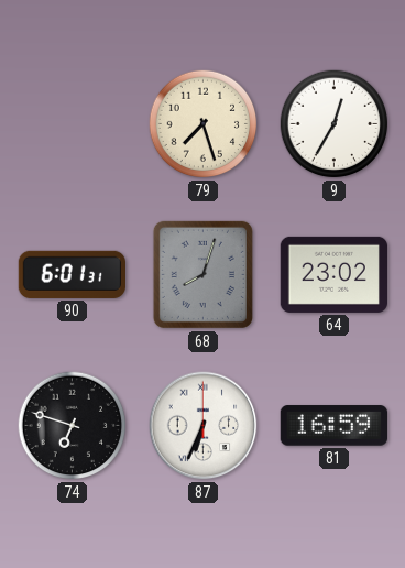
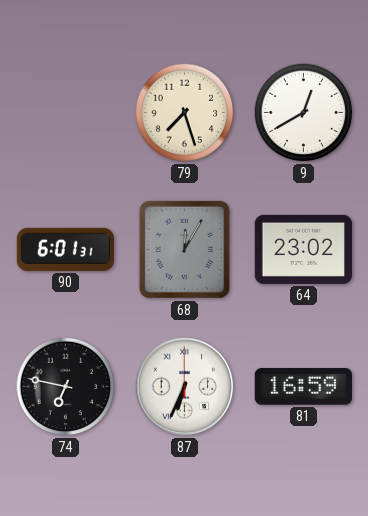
9: 12:35 -> 12:40 (304, 113)
68: 8:03 -> 12:05 (184, 249)
74: 6:48 -> 6:47 (66, 387)
